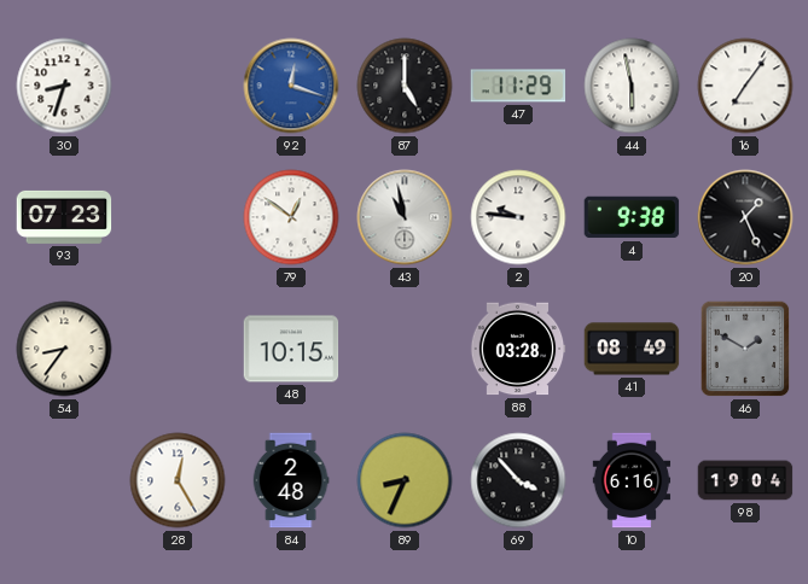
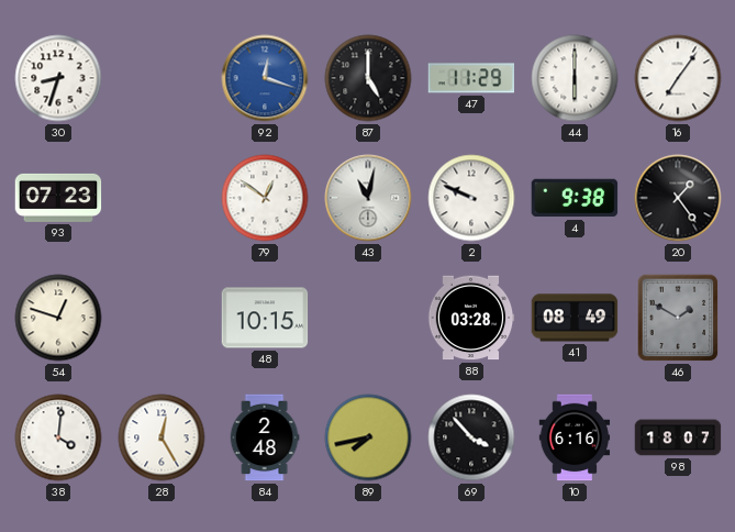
44: 5:58 -> 6:00 (575, 78)
43: 10:58 -> 11:02 (368, 198)
2: 9:46 -> 9:49 (471, 198)
20: 1:26 -> 1:24 (678, 198)
54: 8:36 -> 12:48 (58, 318)
38: none -> 4:01 (58, 437)
89: 8:34 -> 7:43 (368, 437)
98: 19:04 -> 18:07 (678, 437)
